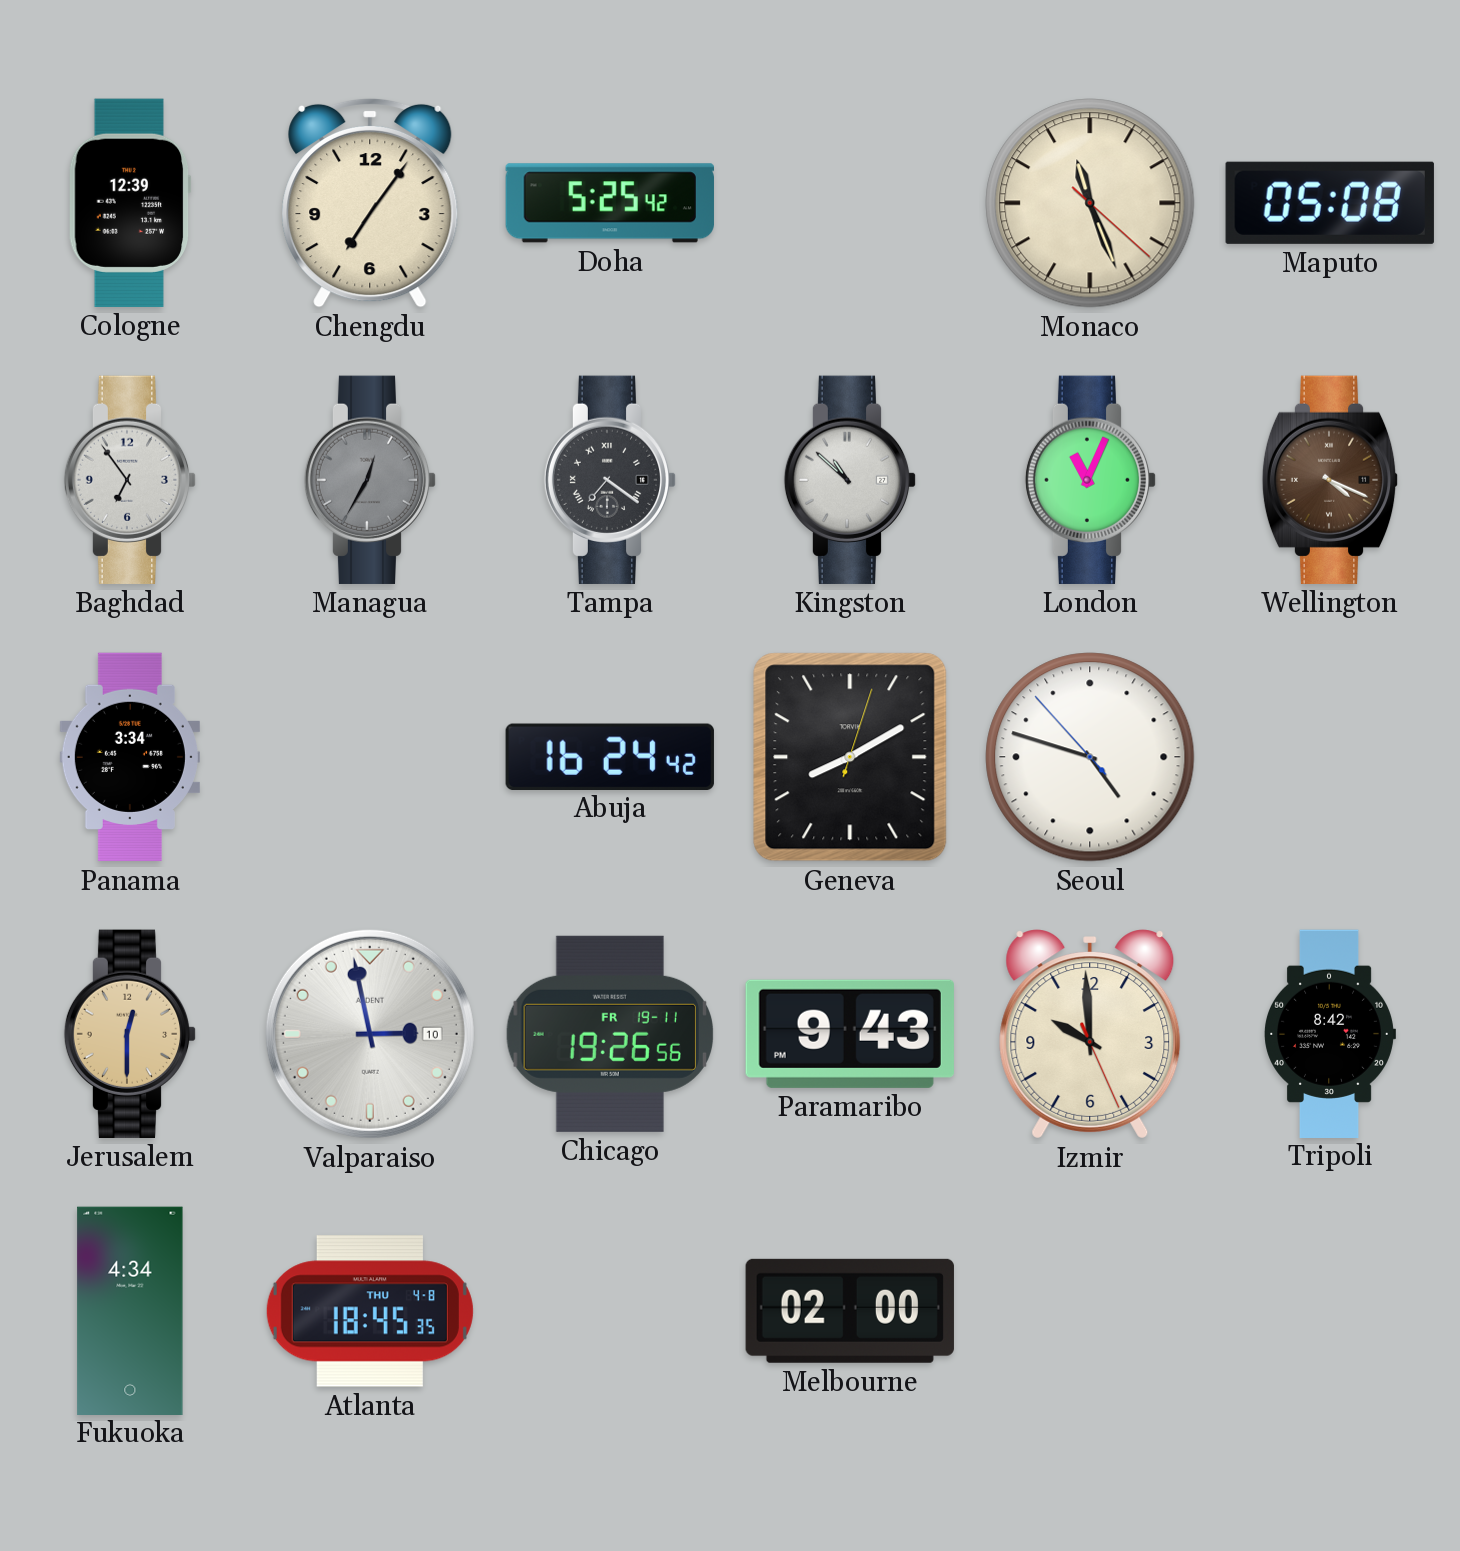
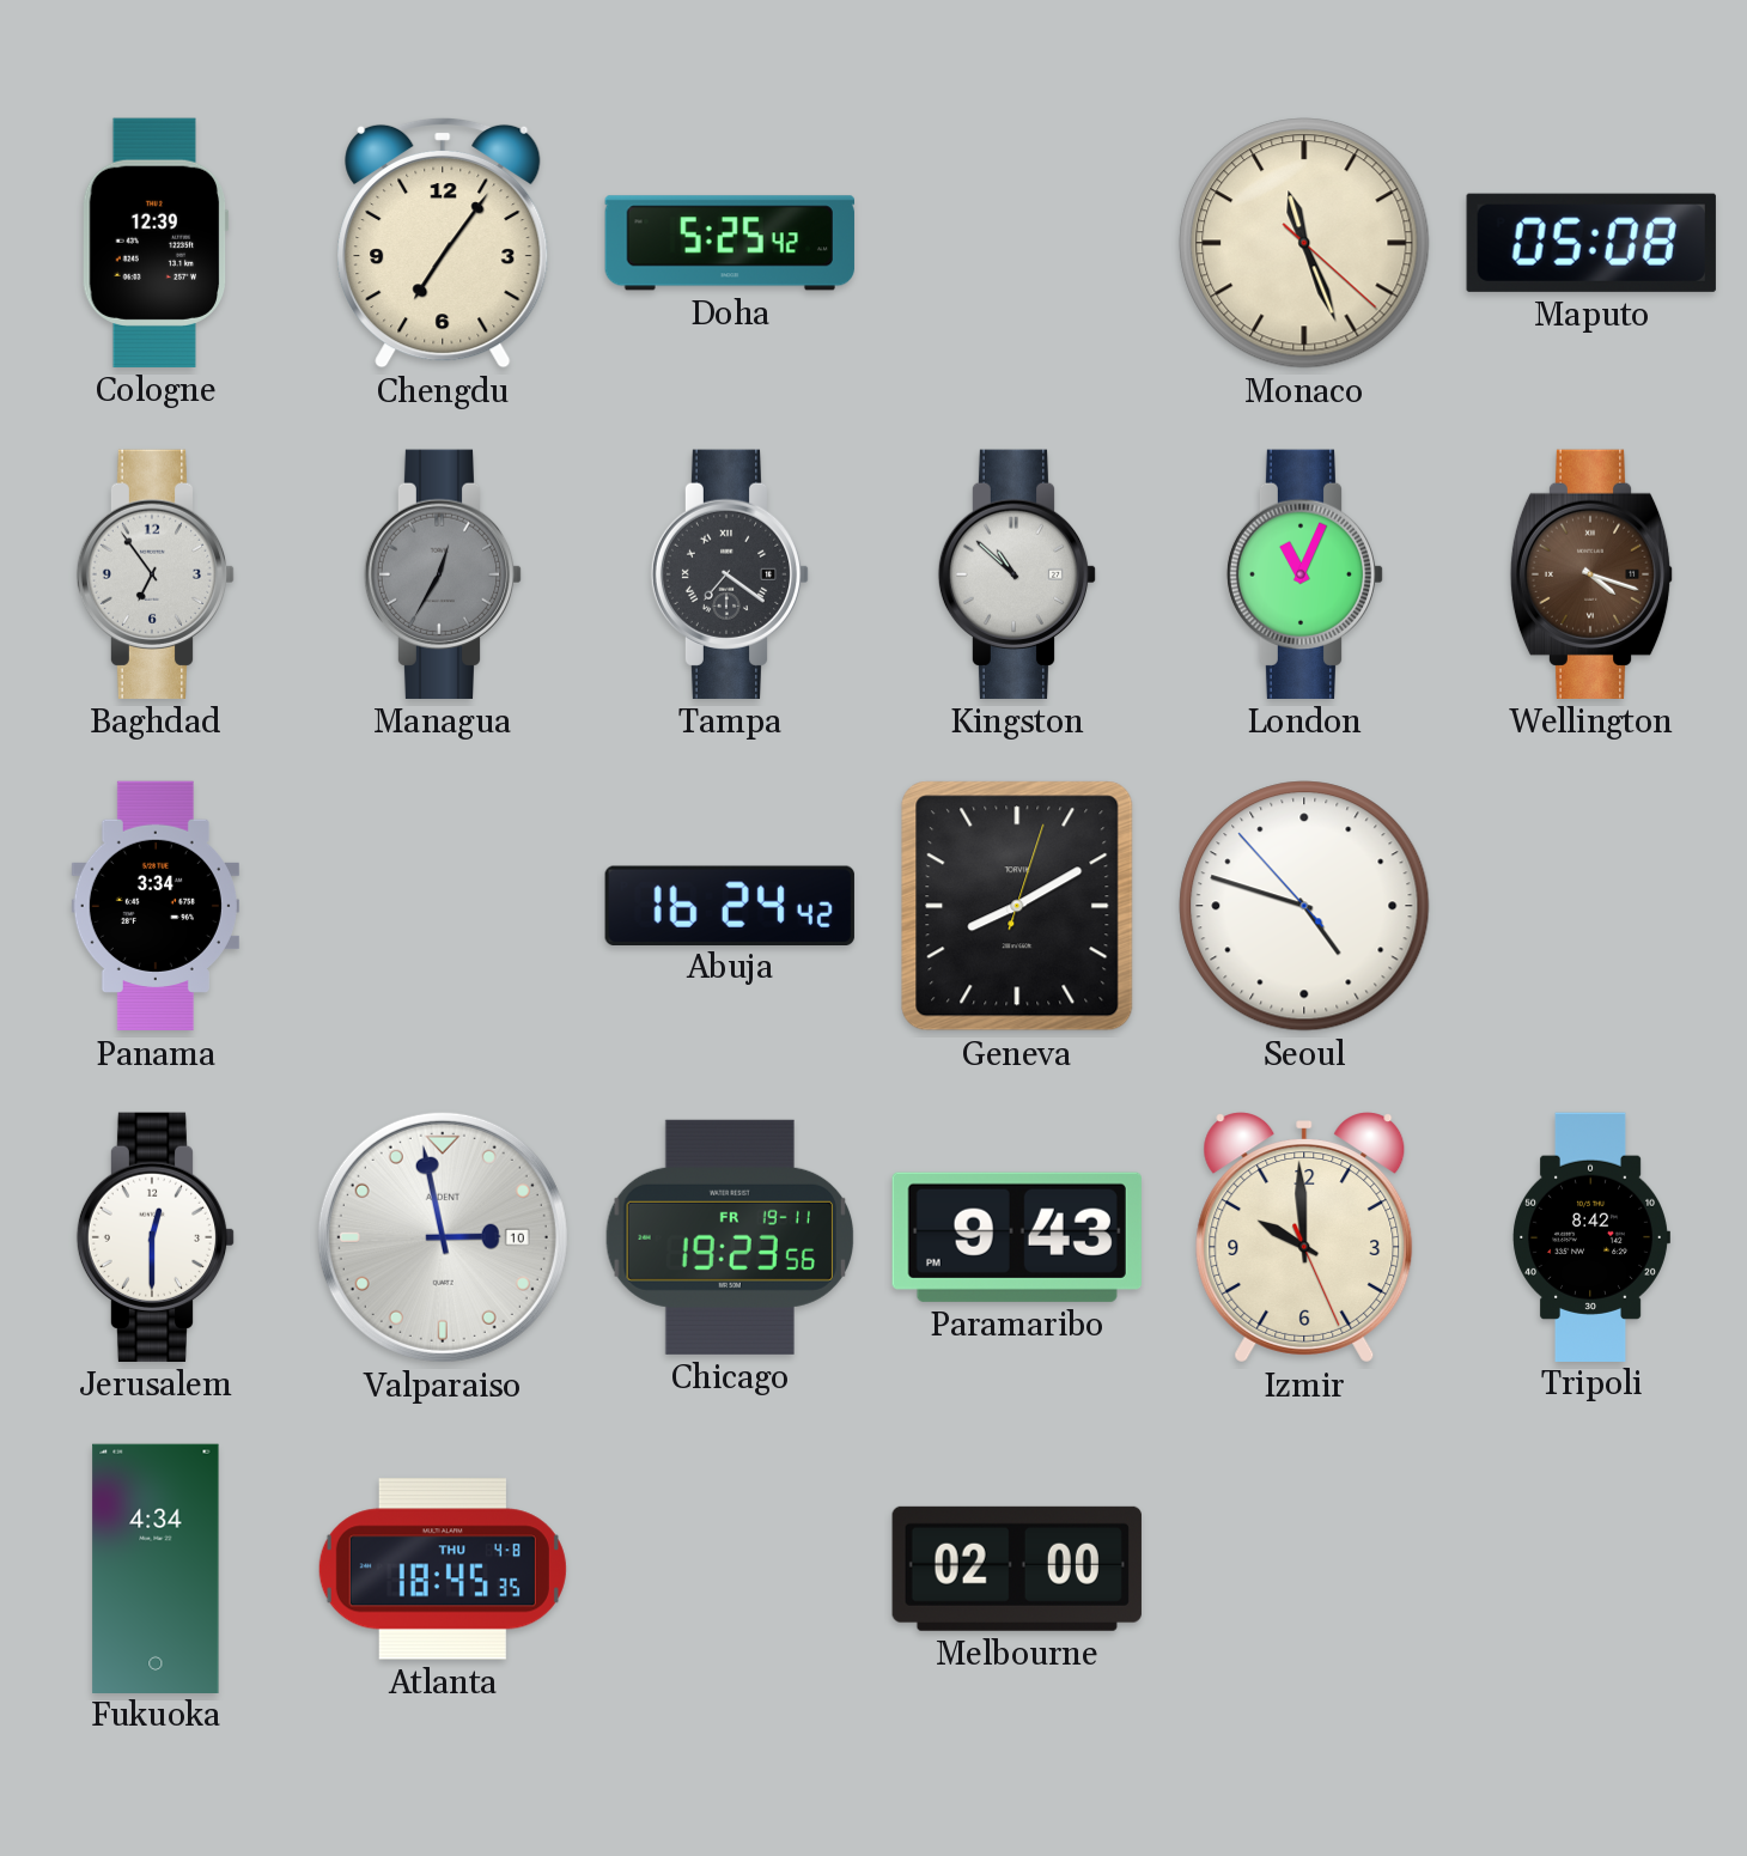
Wellington: 4:19 -> 4:18 (1591, 574)
Jerusalem dial: champagne -> white (156, 1237)
Chicago: 19:26 -> 19:23 (729, 1237)
